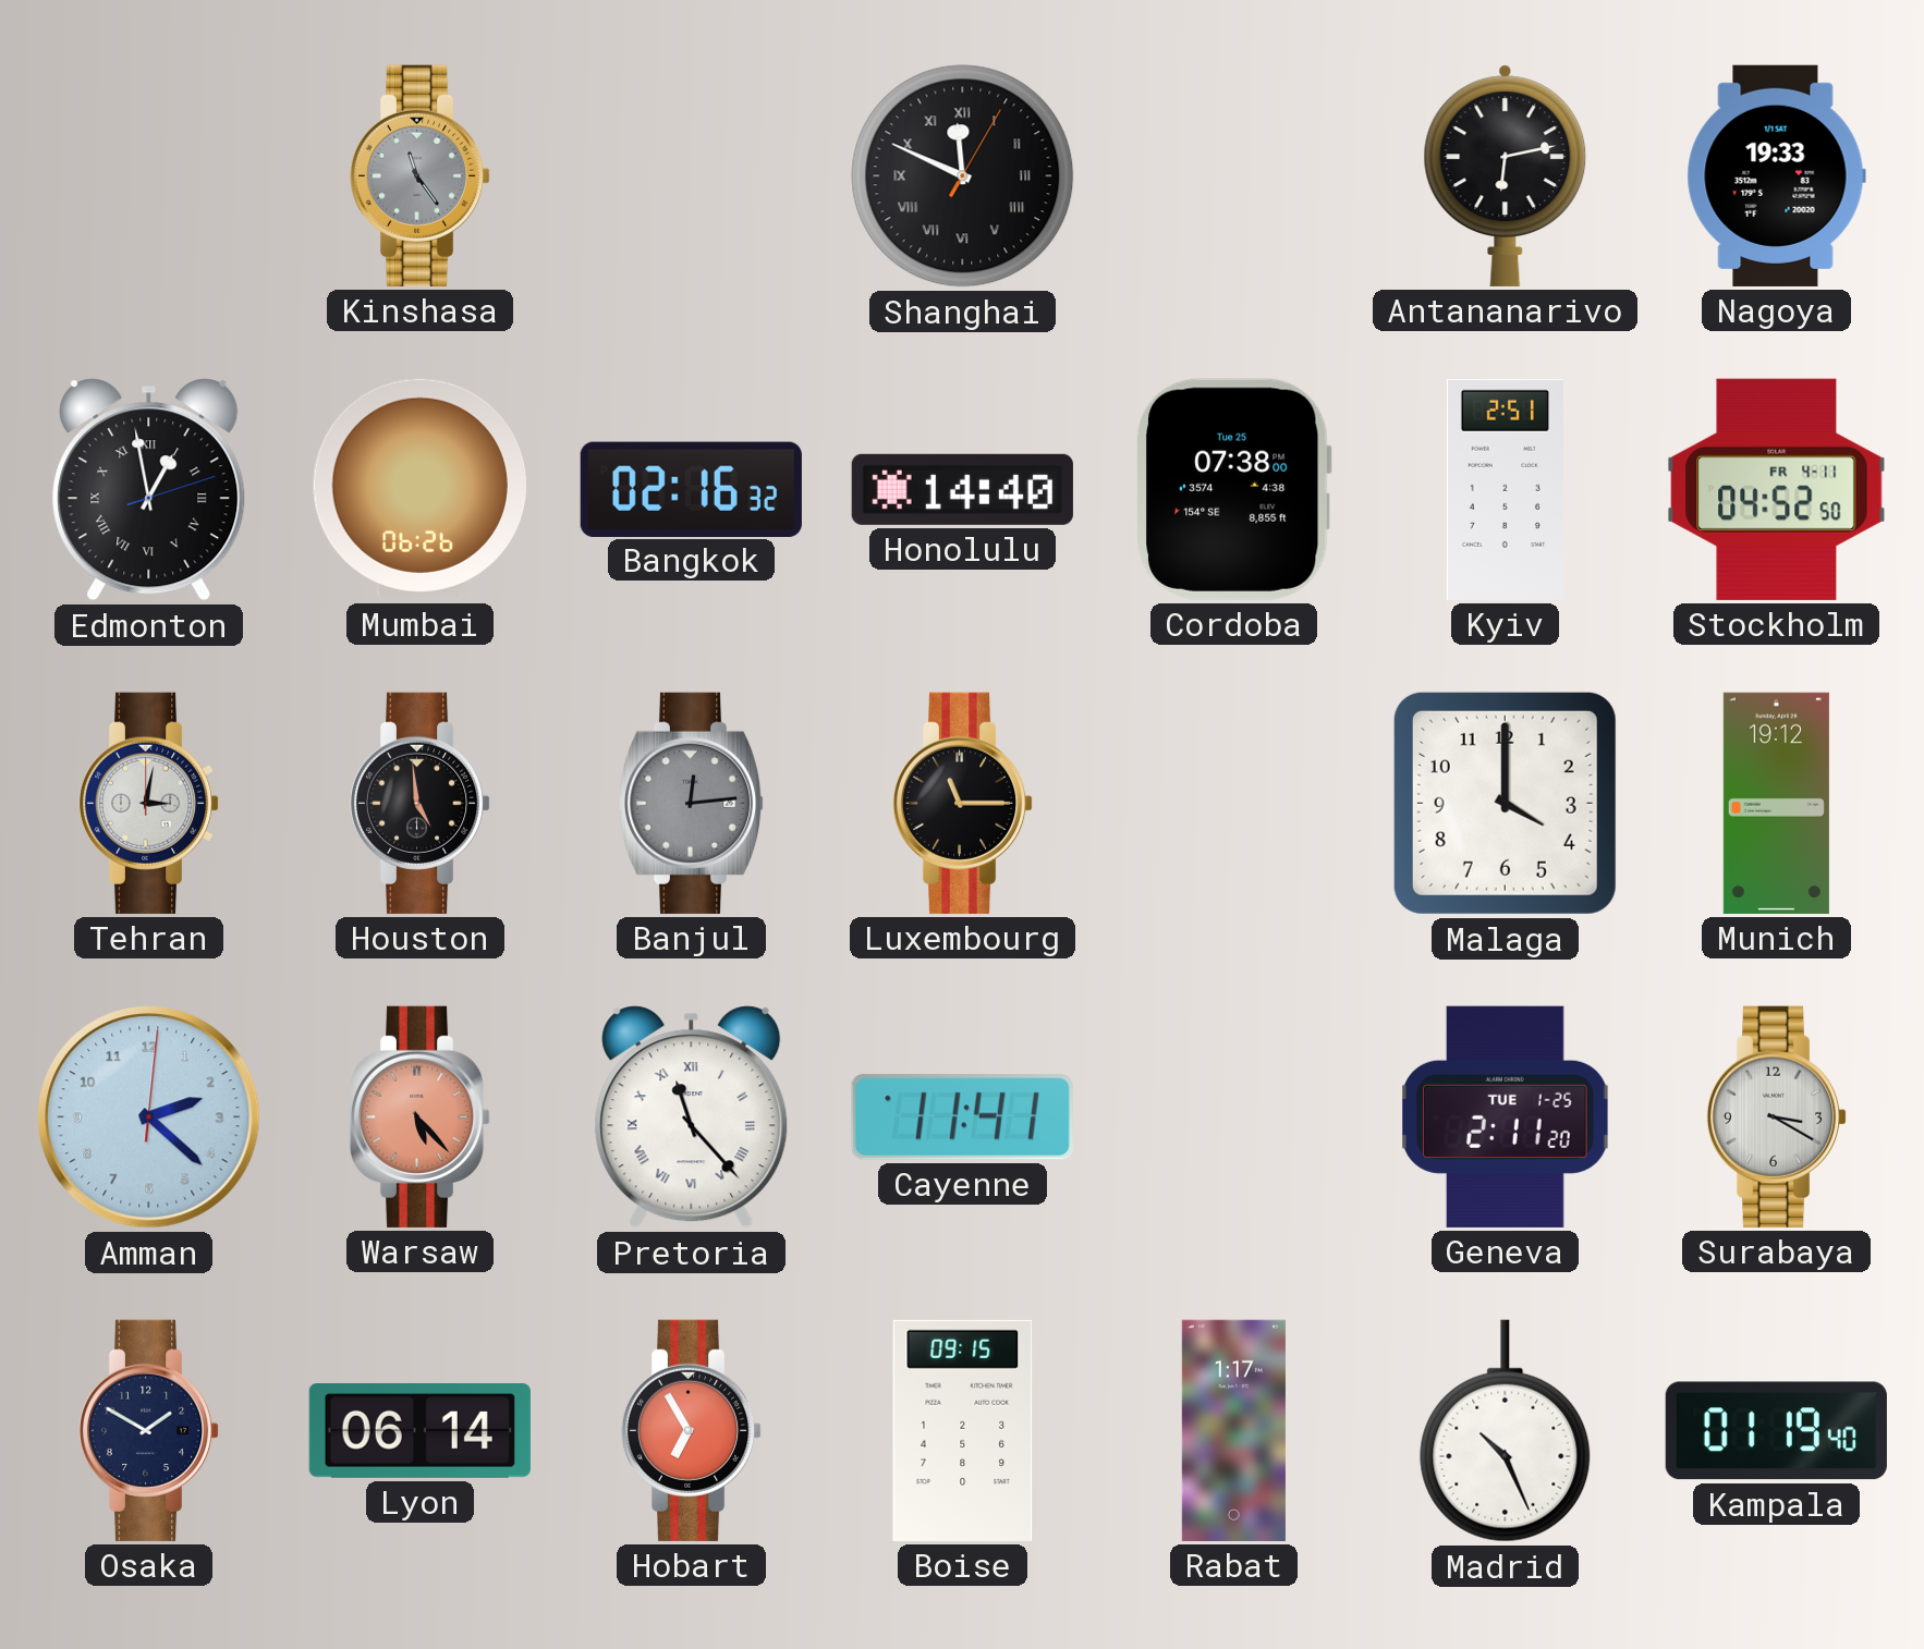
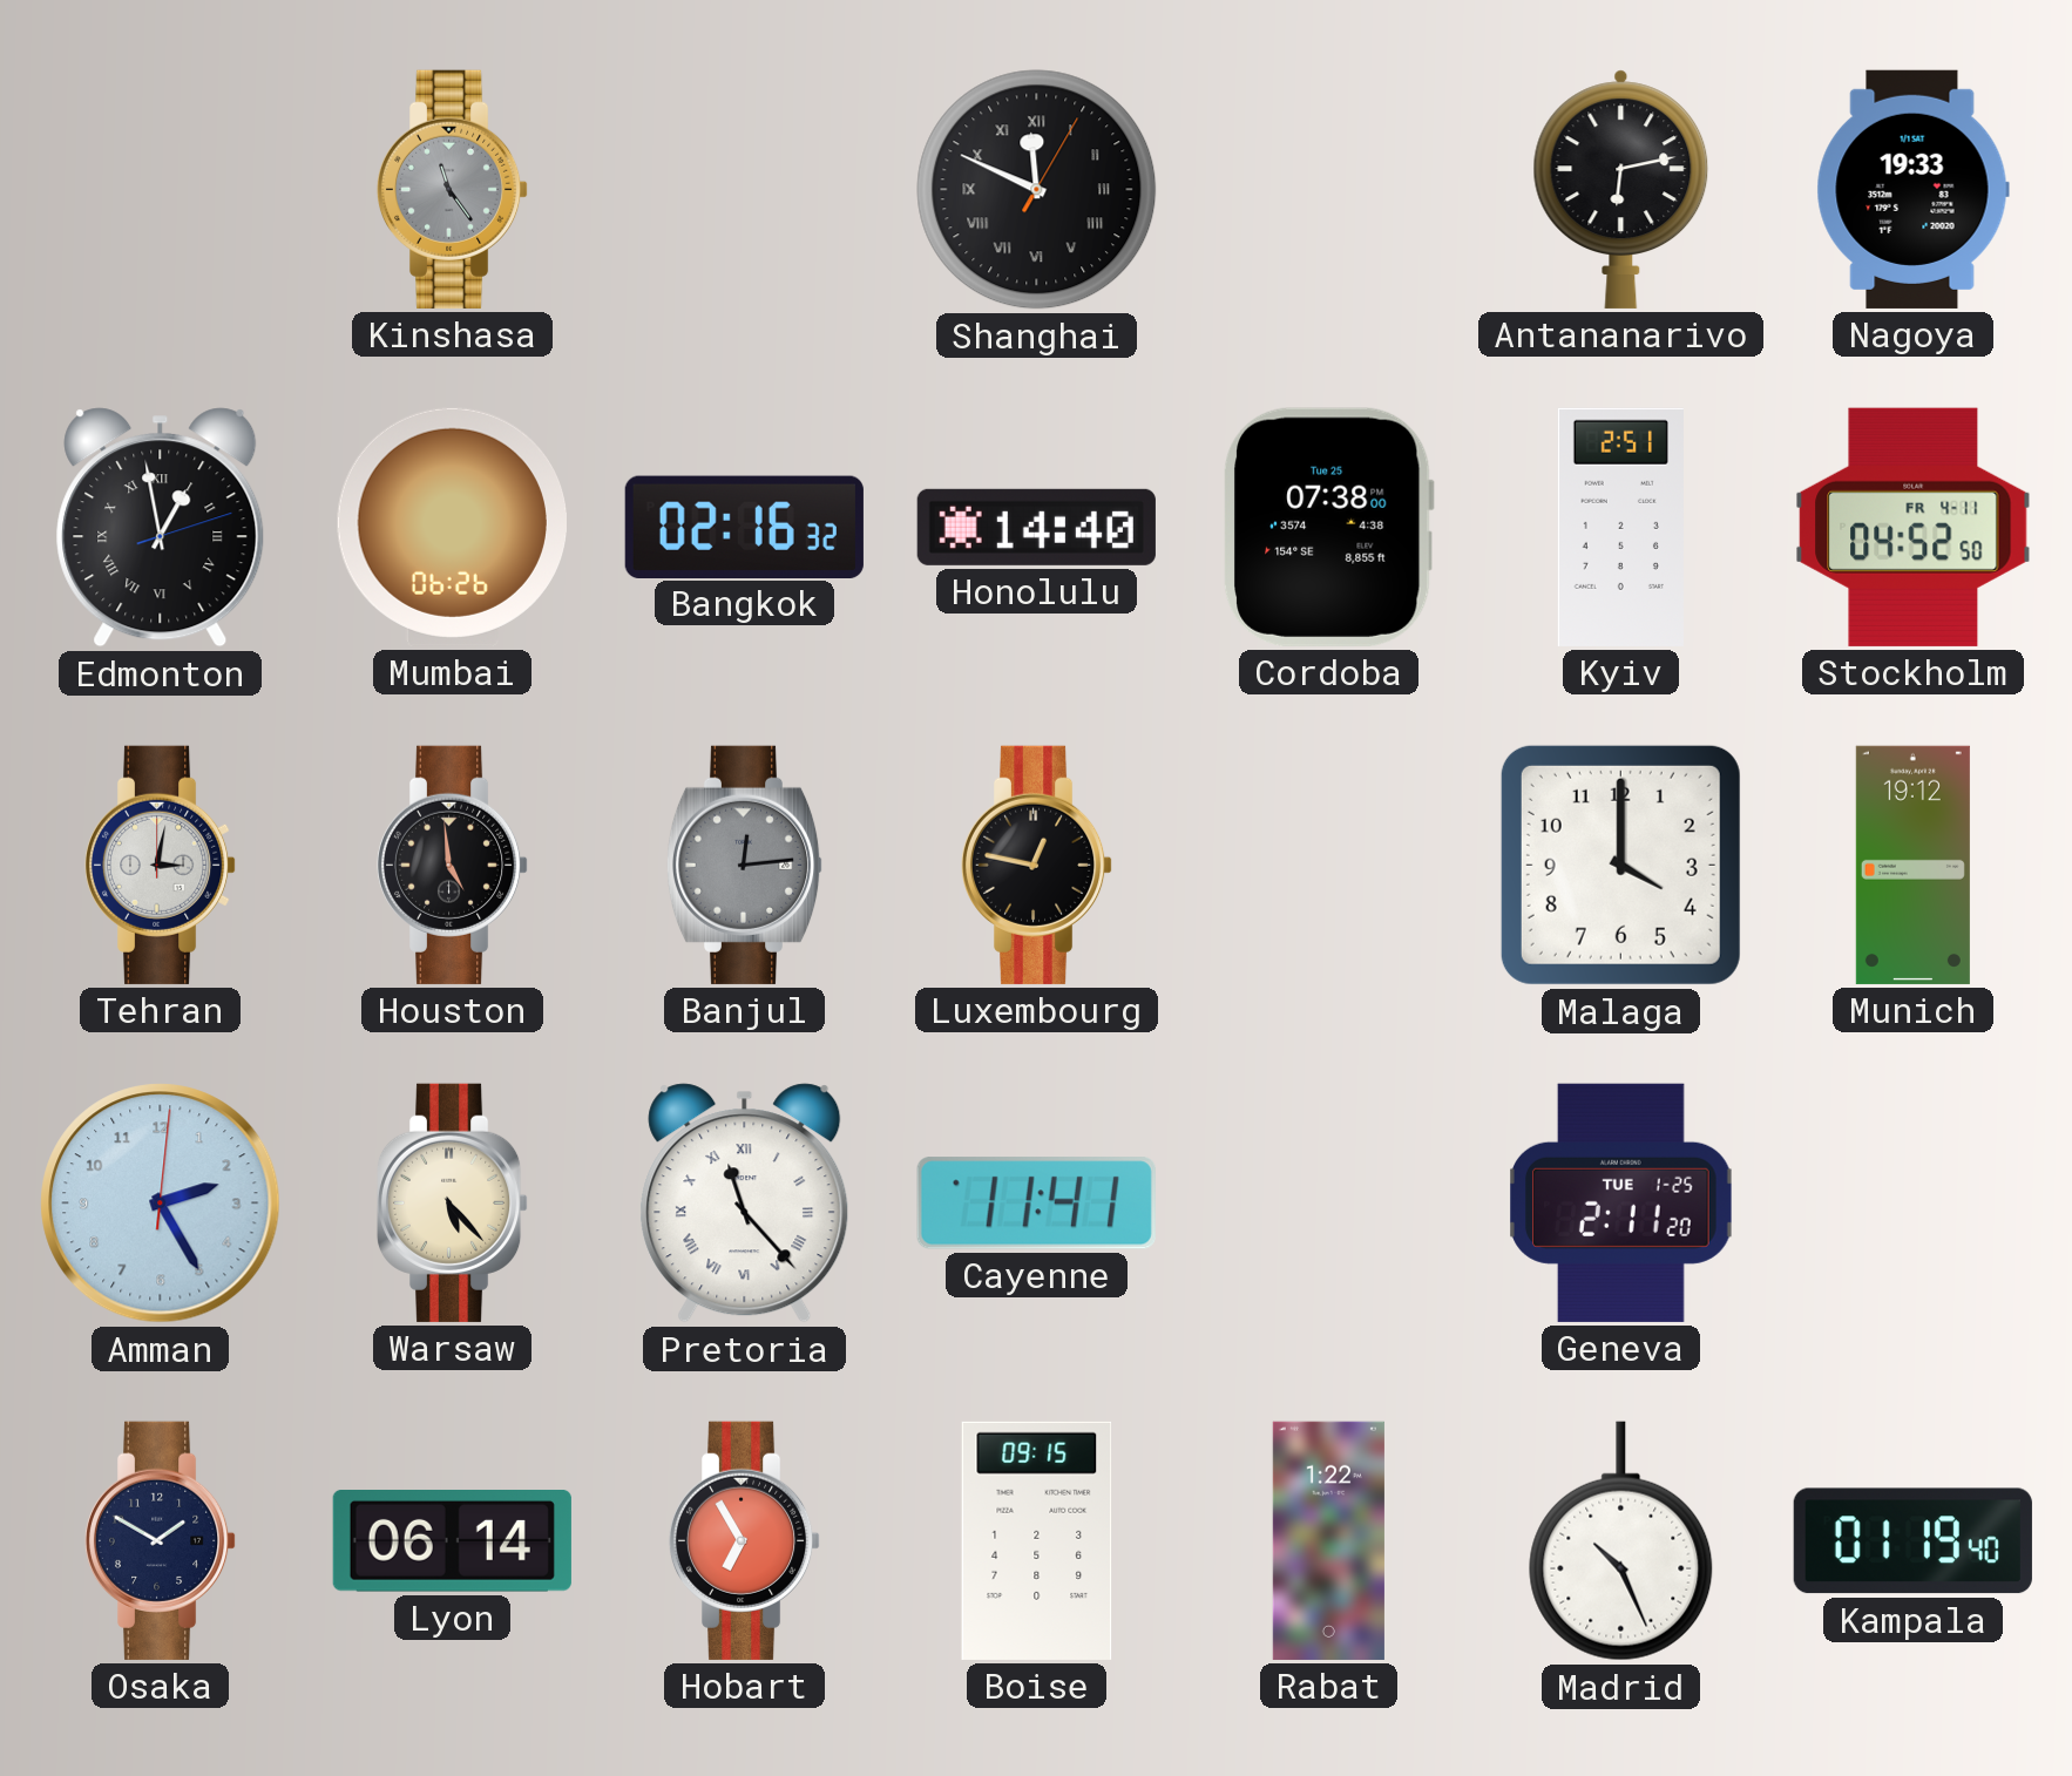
Luxembourg: 11:15 -> 12:47 (1037, 865)
Amman: 2:22 -> 2:25 (161, 1204)
Warsaw dial: salmon -> cream (453, 1202)
Surabaya: 3:20 -> none (1777, 1116)
Rabat: 1:17 -> 1:22 (1328, 1540)
